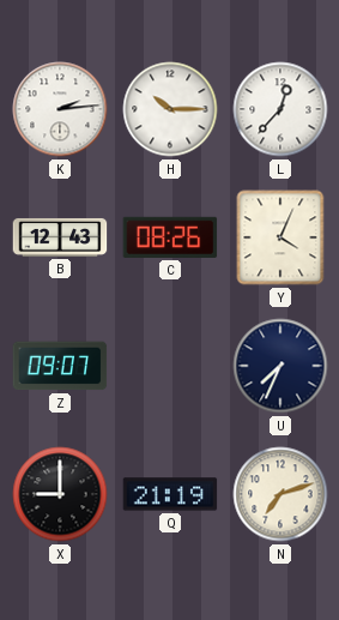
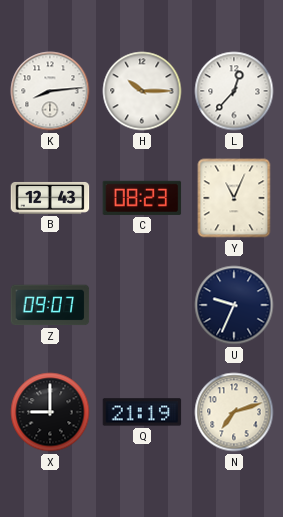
K: 2:14 -> 8:14 (50, 91)
C: 08:26 -> 08:23 (142, 198)
Y: 4:04 -> 11:04 (234, 198)
U: 7:34 -> 9:34 (234, 305)
